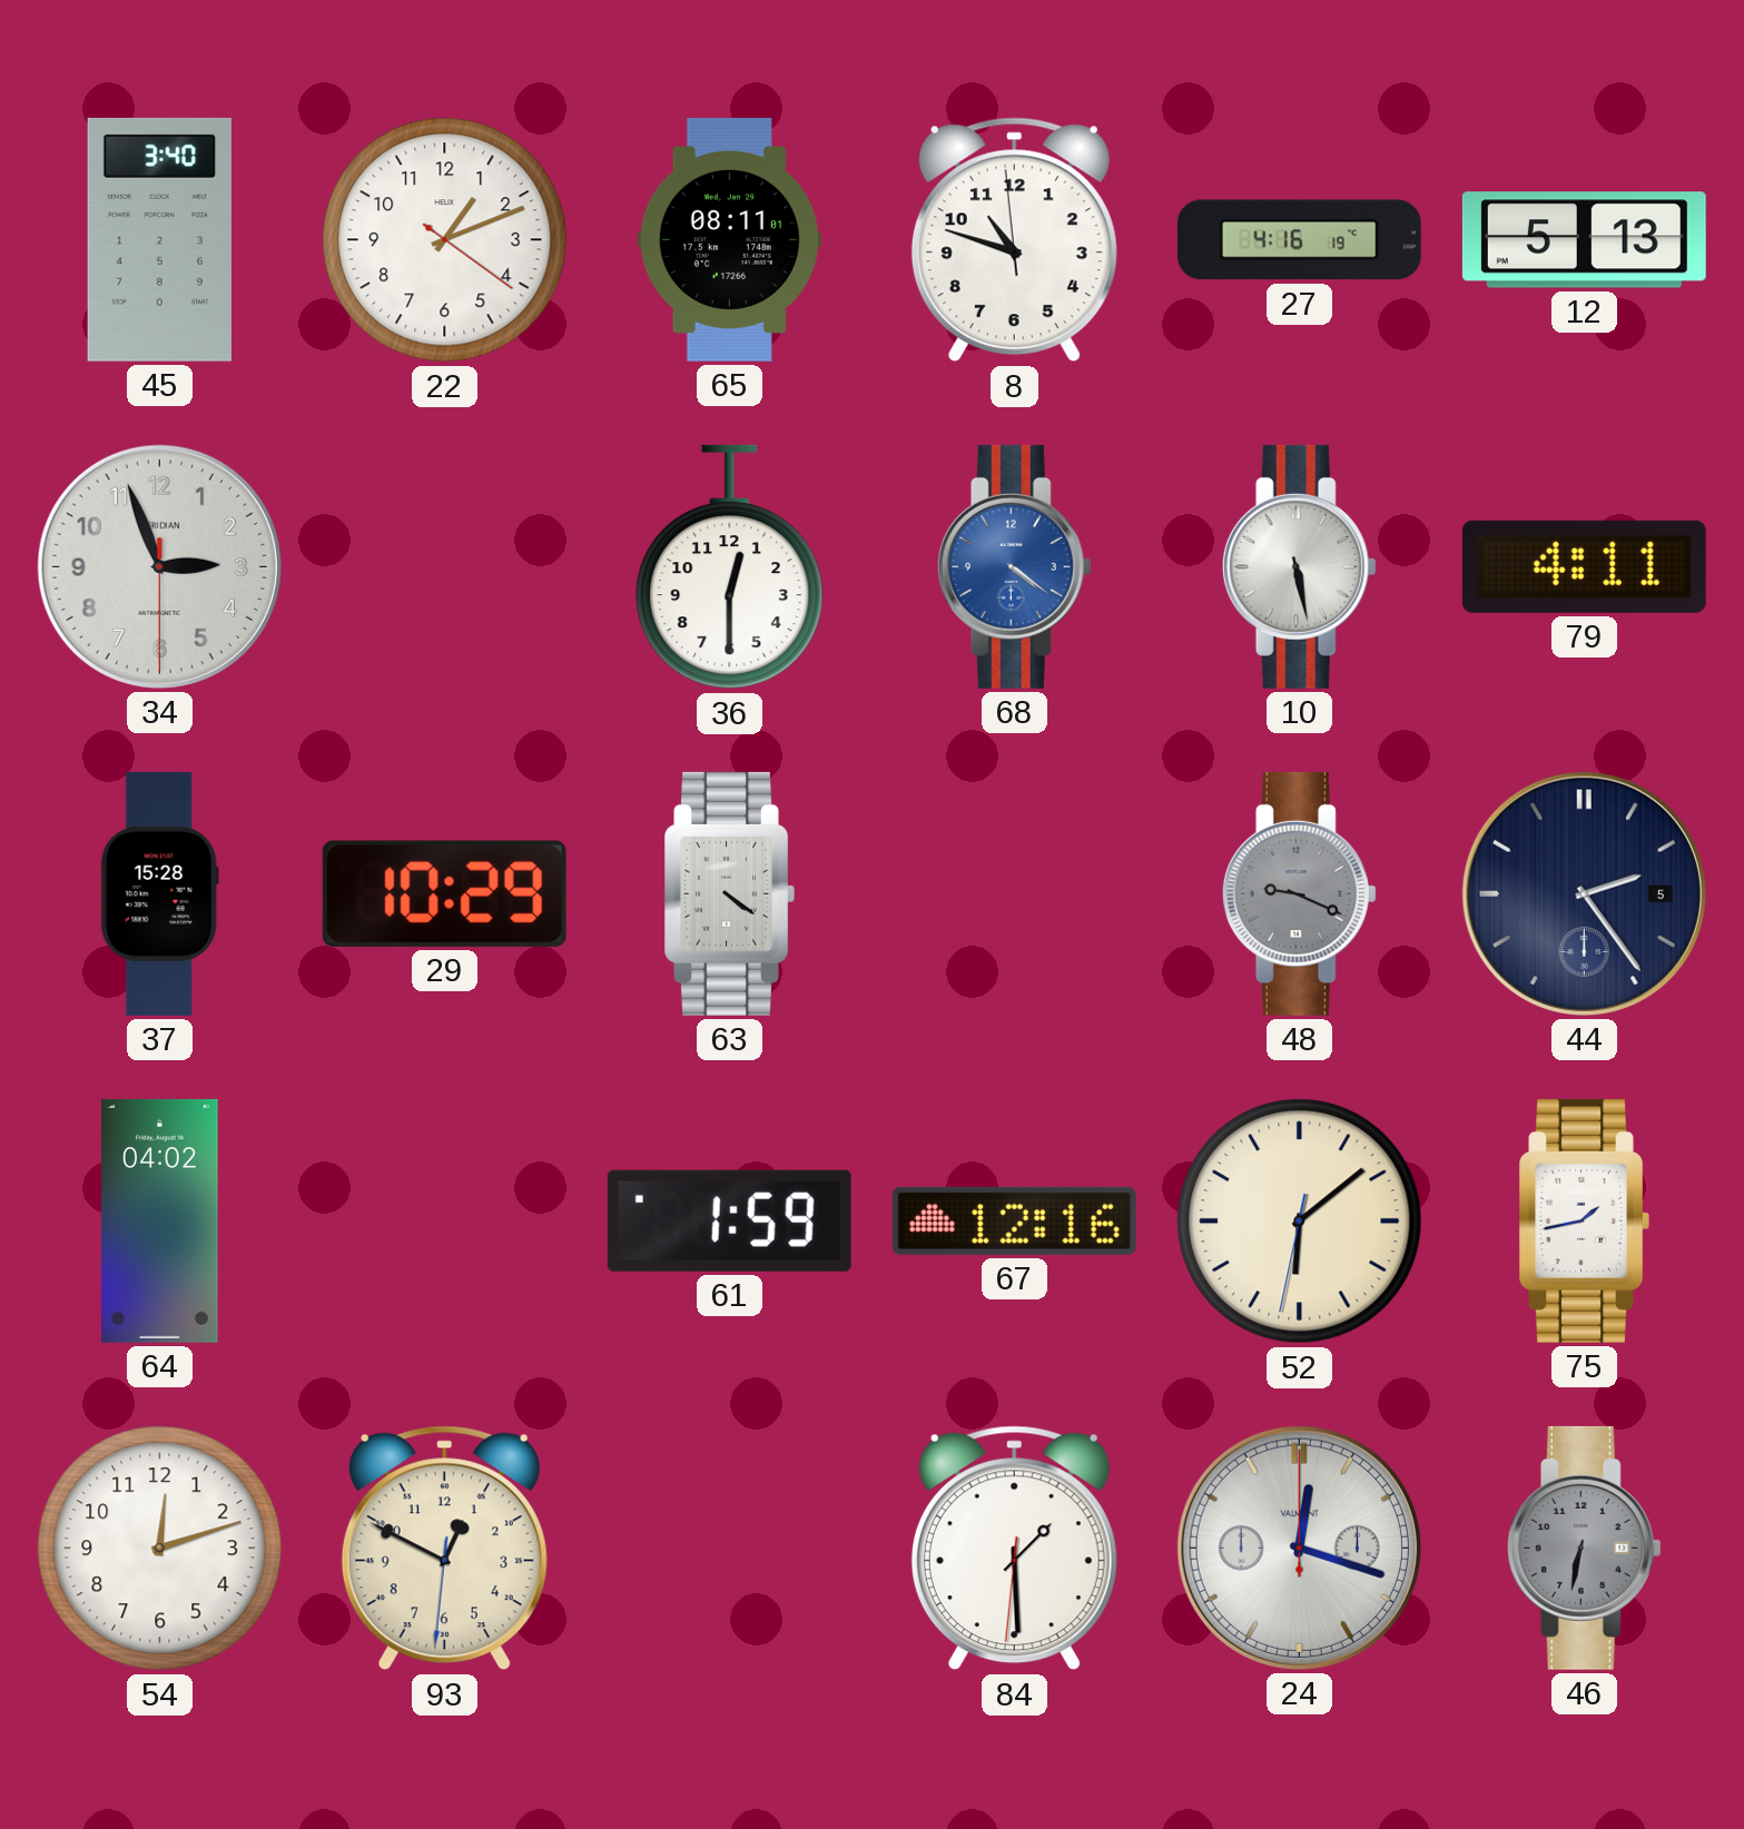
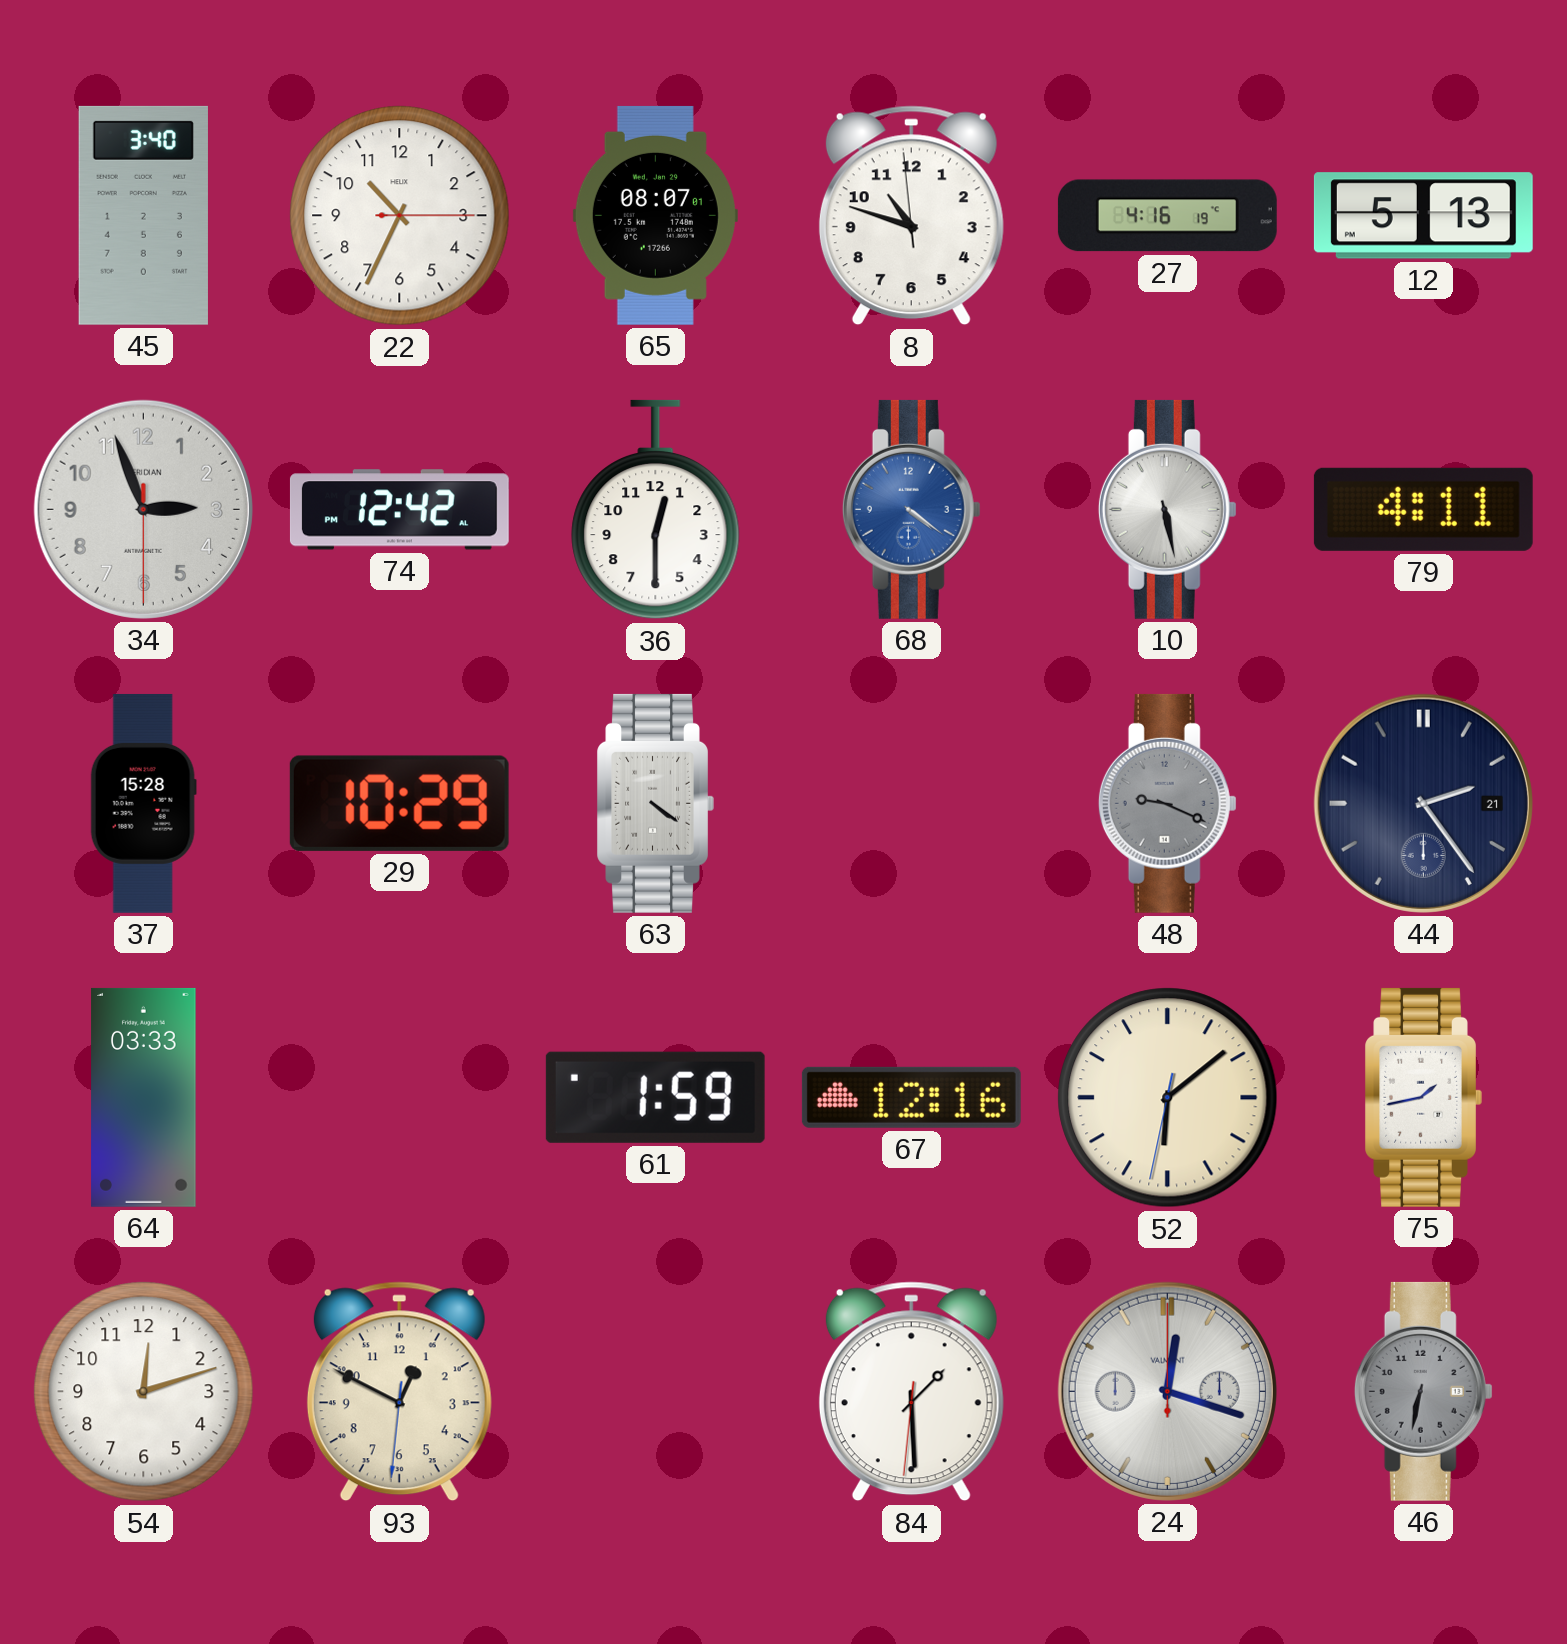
22: 1:11 -> 10:34 (400, 216)
65: 08:11 -> 08:07 (655, 215)
74: none -> 12:42 (399, 510)
44 date: 5 -> 21 (1423, 803)
64: 04:02 -> 03:33 (144, 1097)
